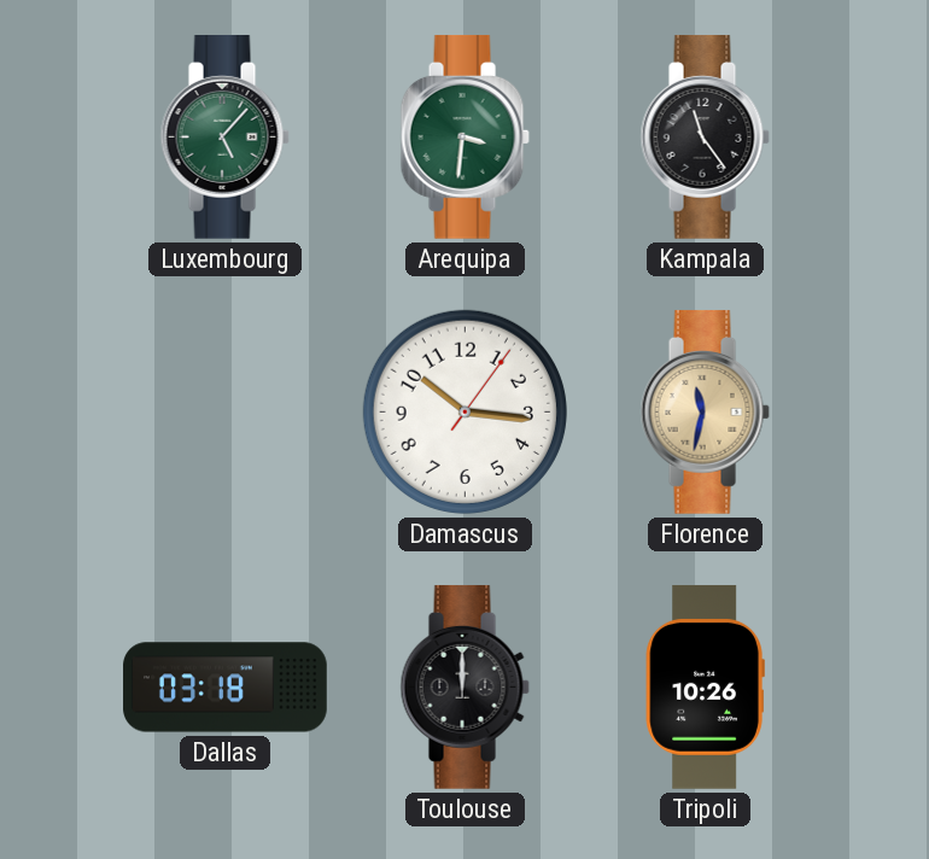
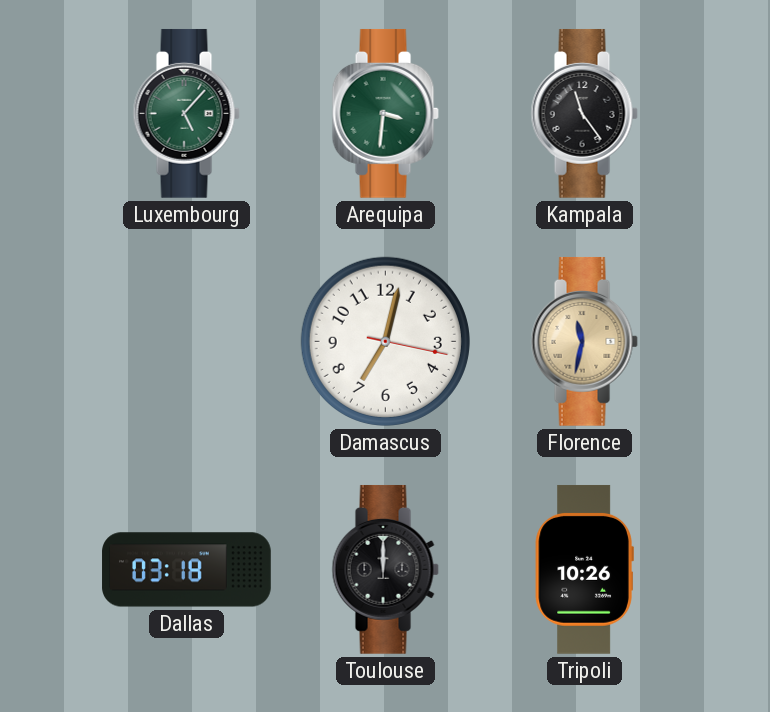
Damascus: 10:16 -> 7:02 (385, 341)
